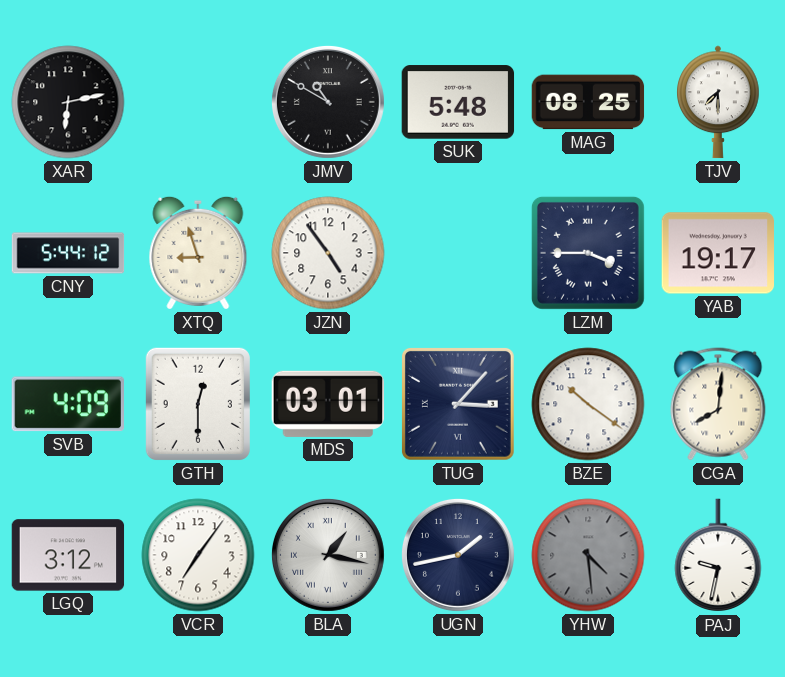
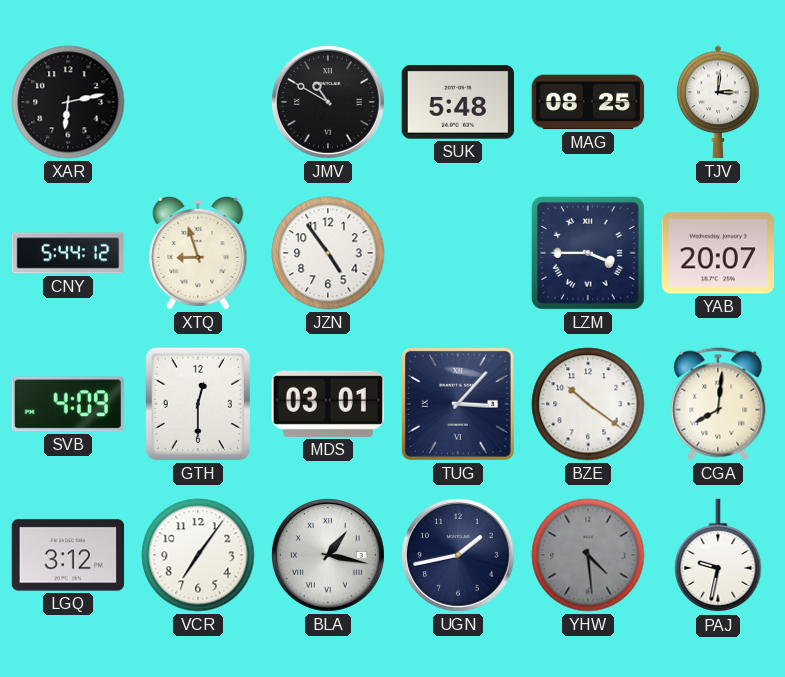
TJV: 7:30 -> 3:01 (718, 102)
YAB: 19:17 -> 20:07 (718, 253)
